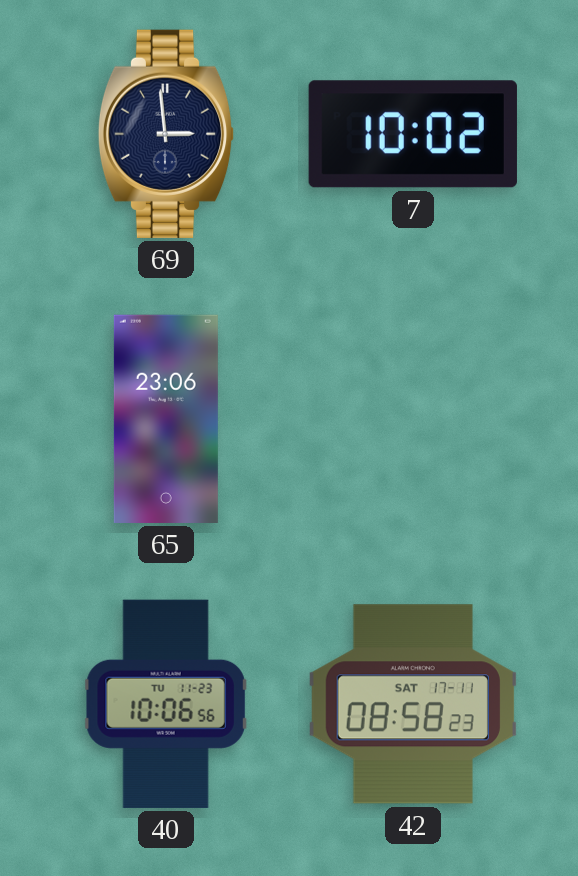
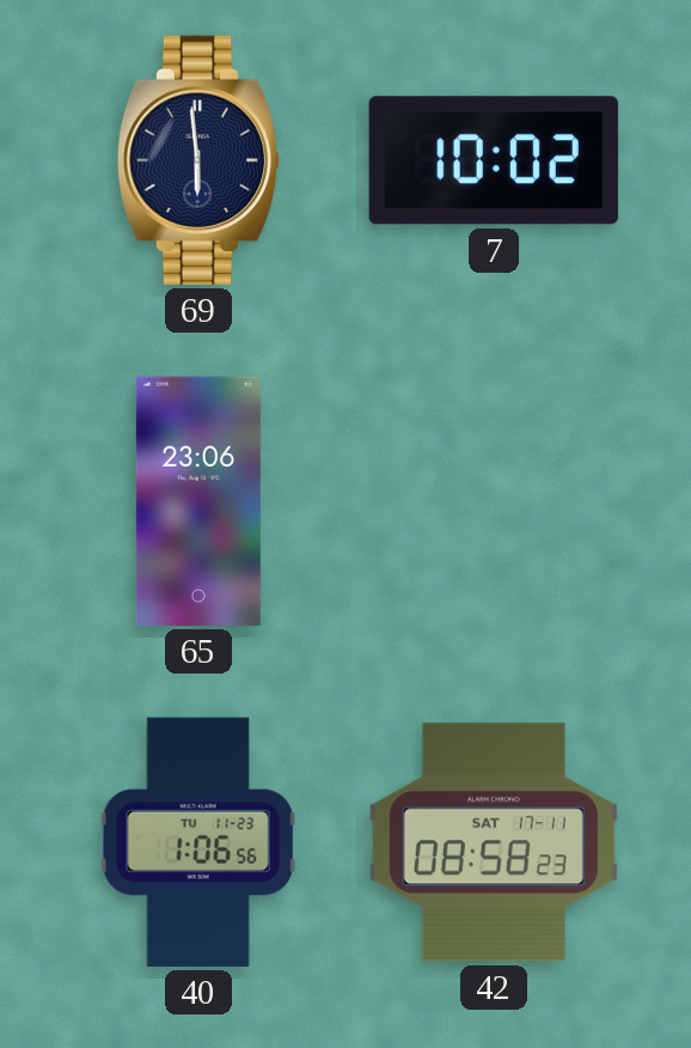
69: 2:59 -> 5:59 (198, 160)
40: 10:06 -> 1:06 (198, 842)
